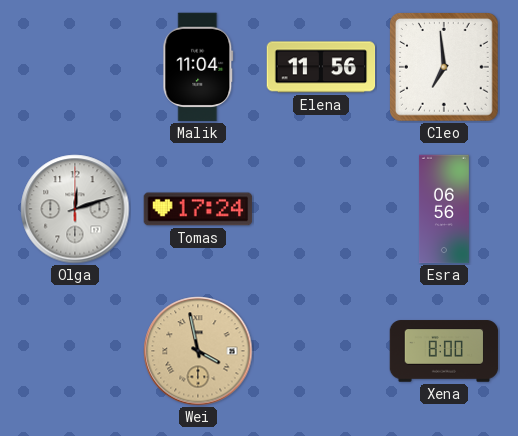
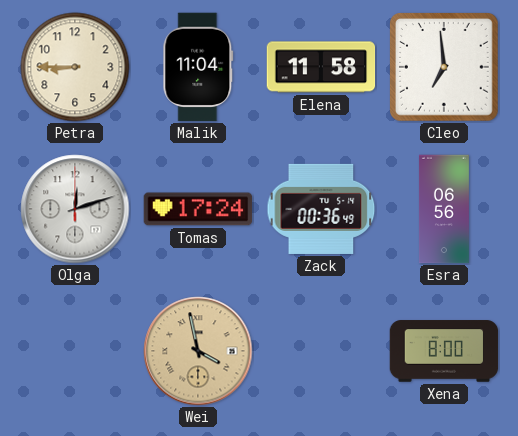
Petra: none -> 8:45 (75, 67)
Elena: 11:56 -> 11:58 (321, 67)
Zack: none -> 00:36 (321, 209)
